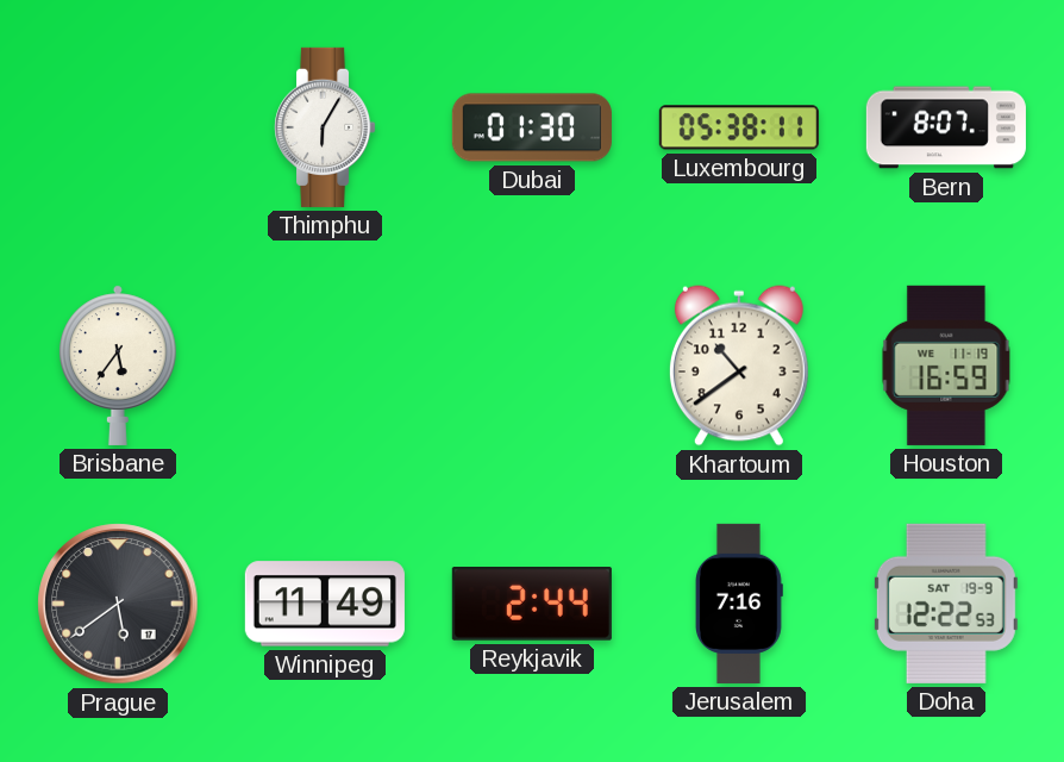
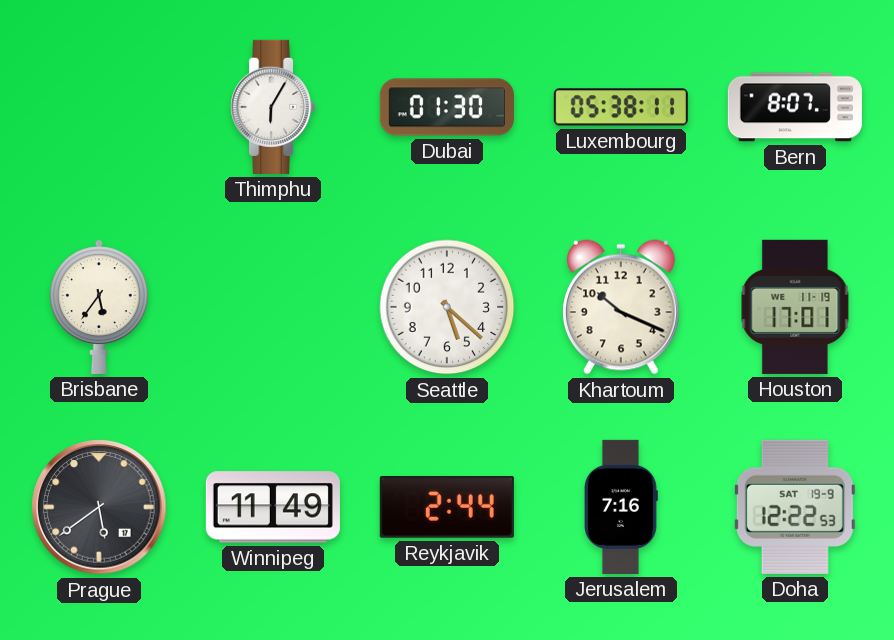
Seattle: none -> 5:22 (447, 307)
Khartoum: 10:39 -> 10:19 (621, 307)
Houston: 16:59 -> 17:01 (795, 307)
